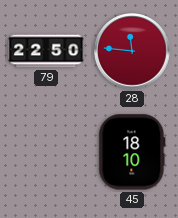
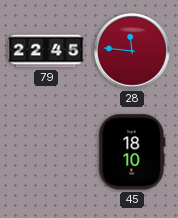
79: 22:50 -> 22:45 (46, 51)
